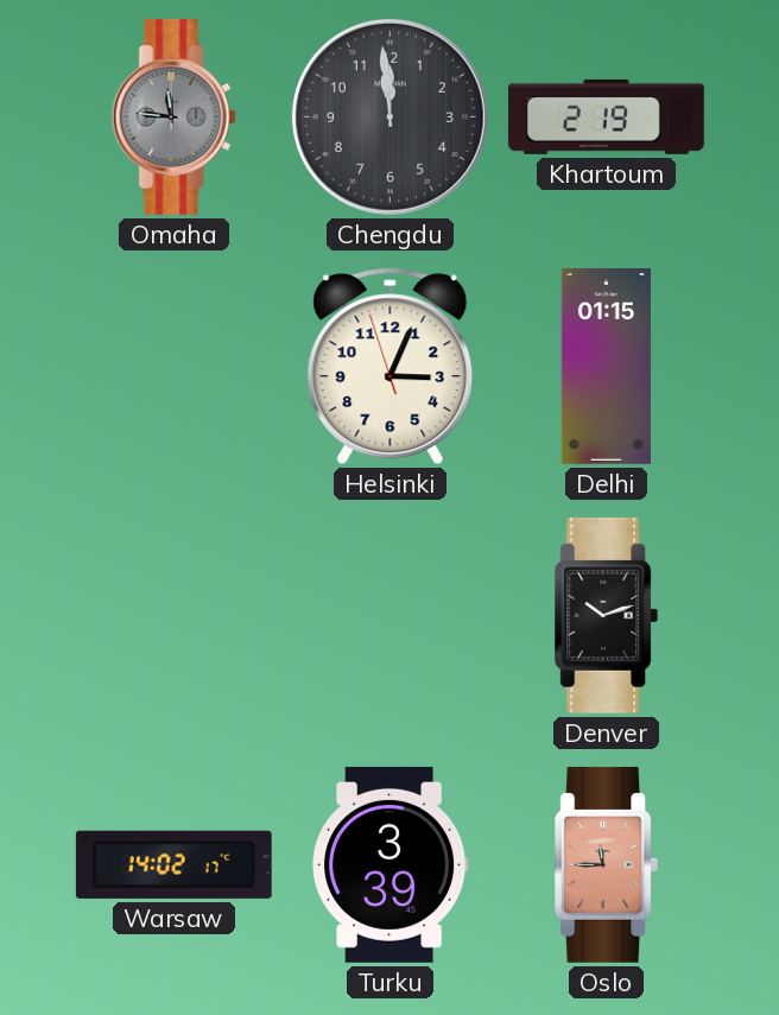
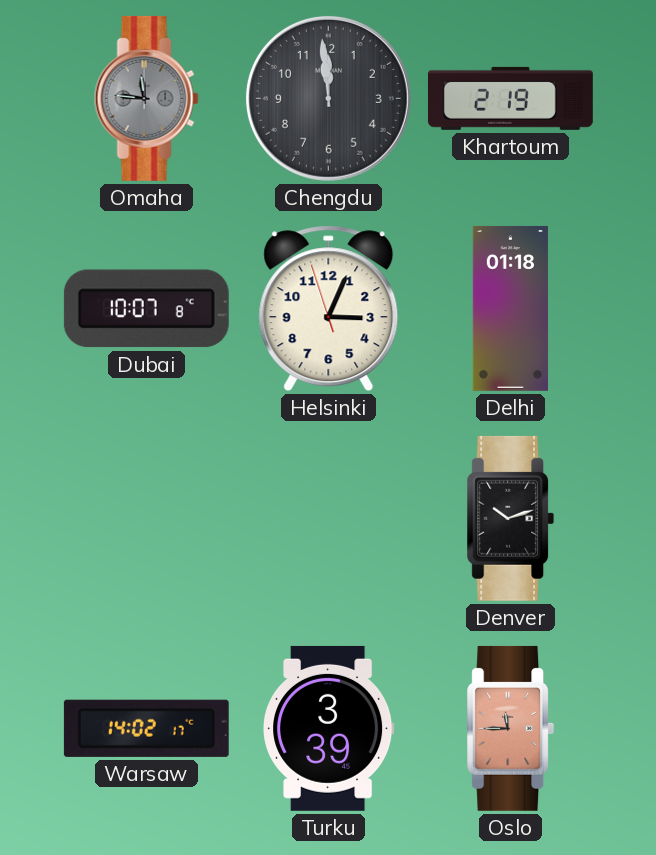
Dubai: none -> 10:07 (146, 309)
Delhi: 01:15 -> 01:18 (510, 308)
